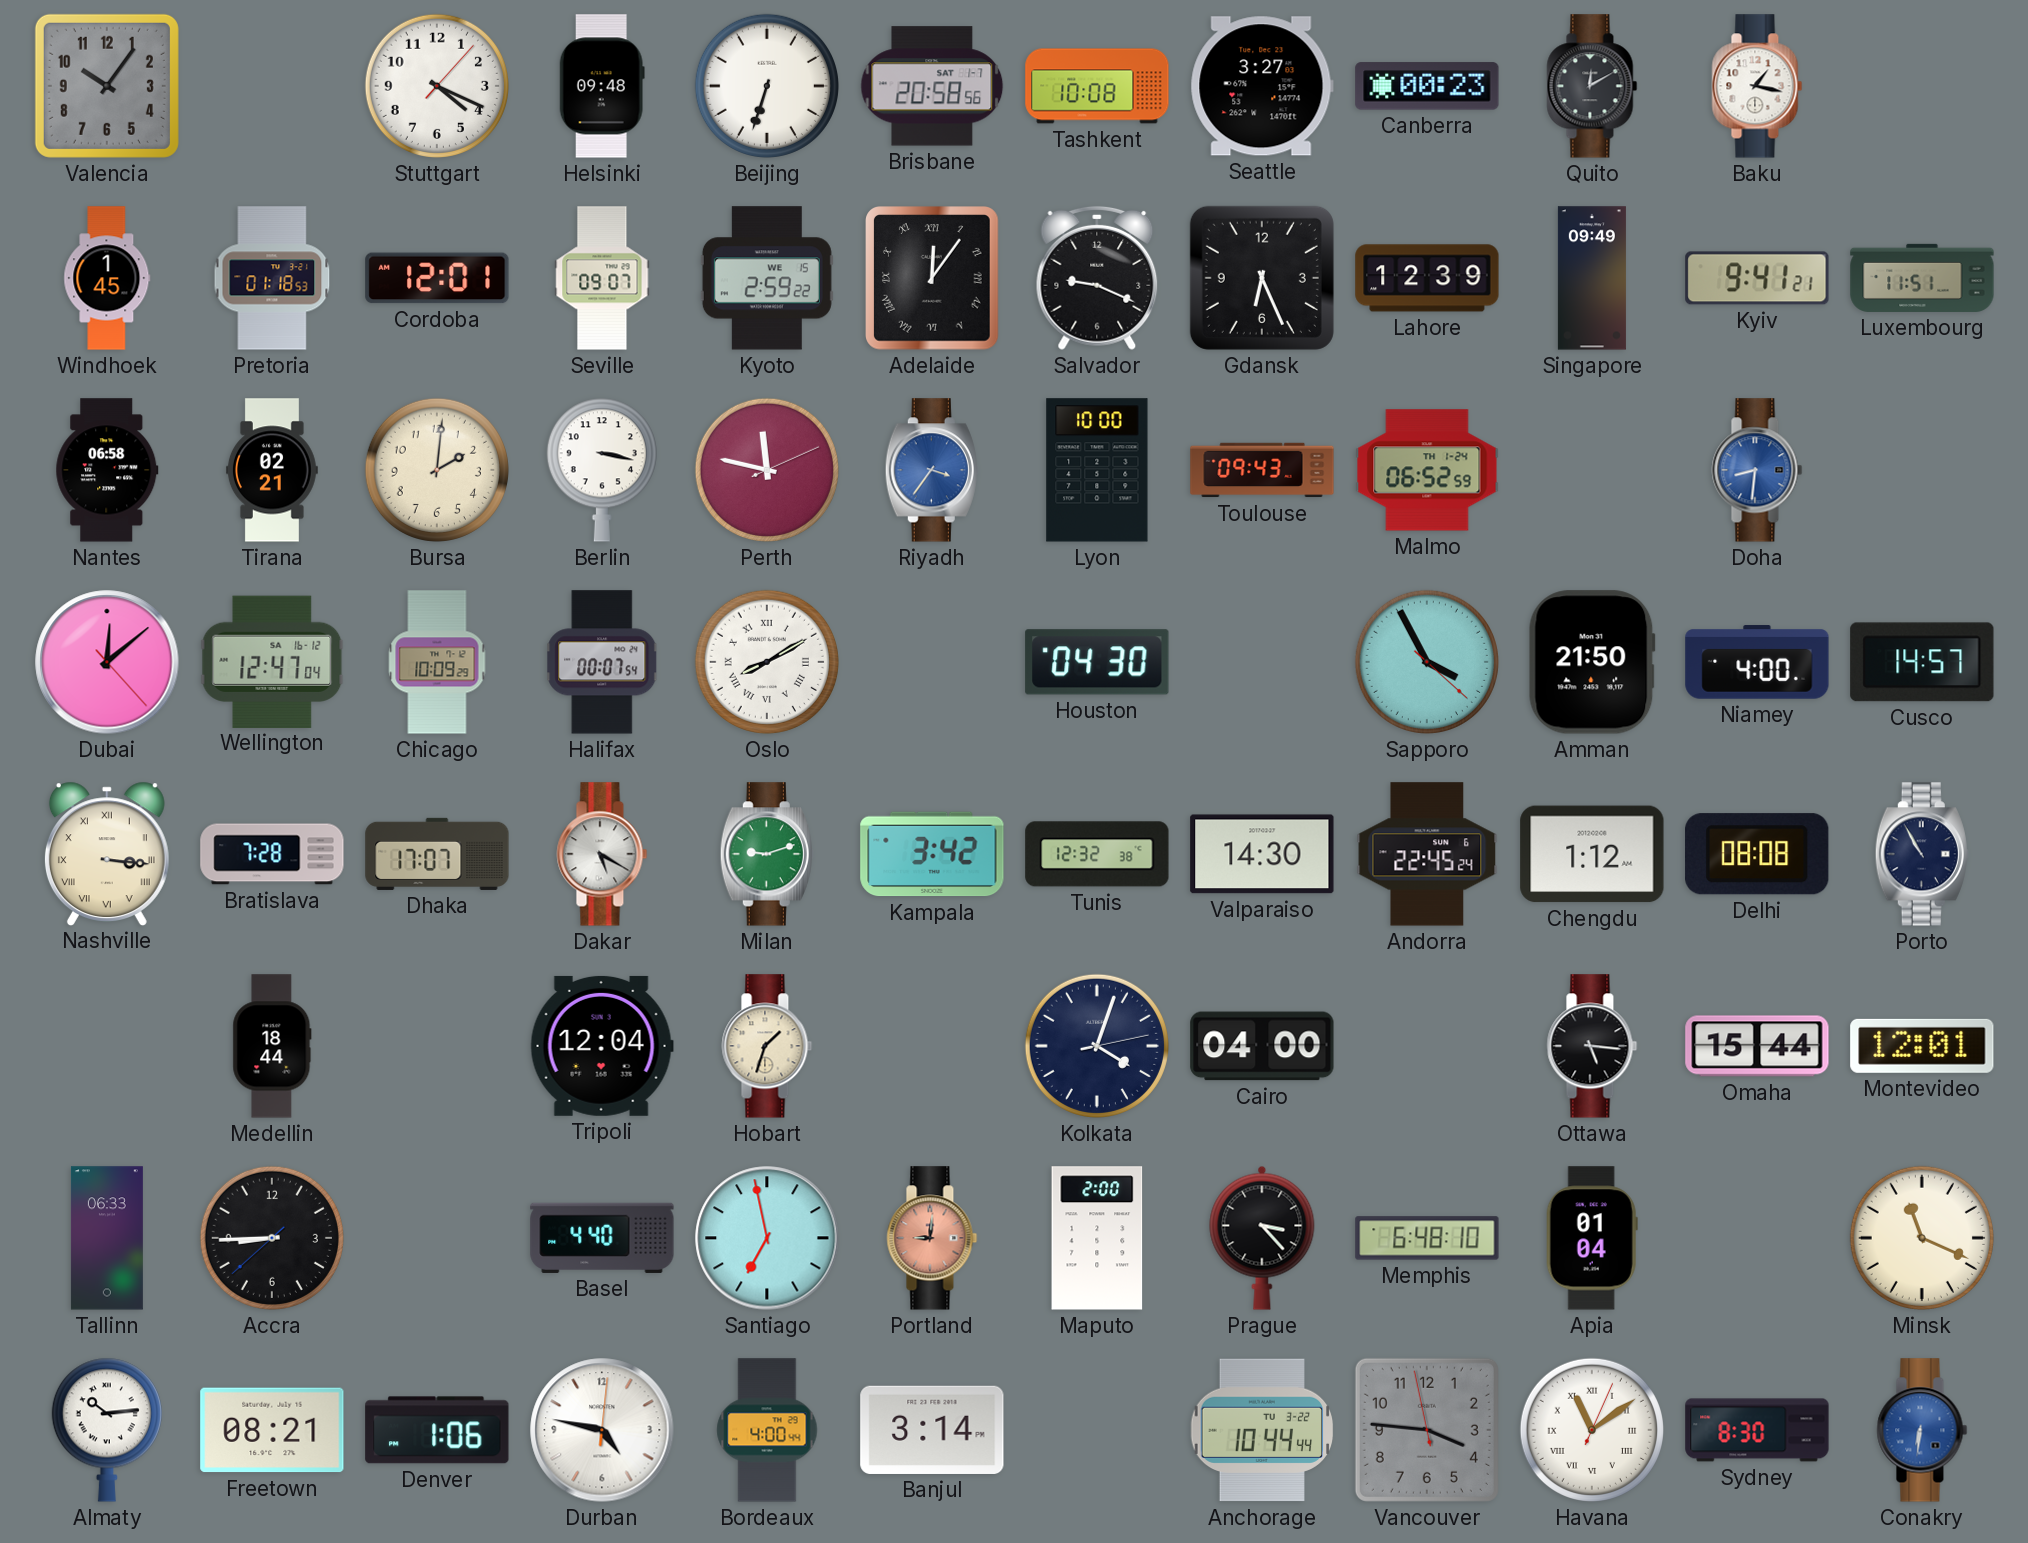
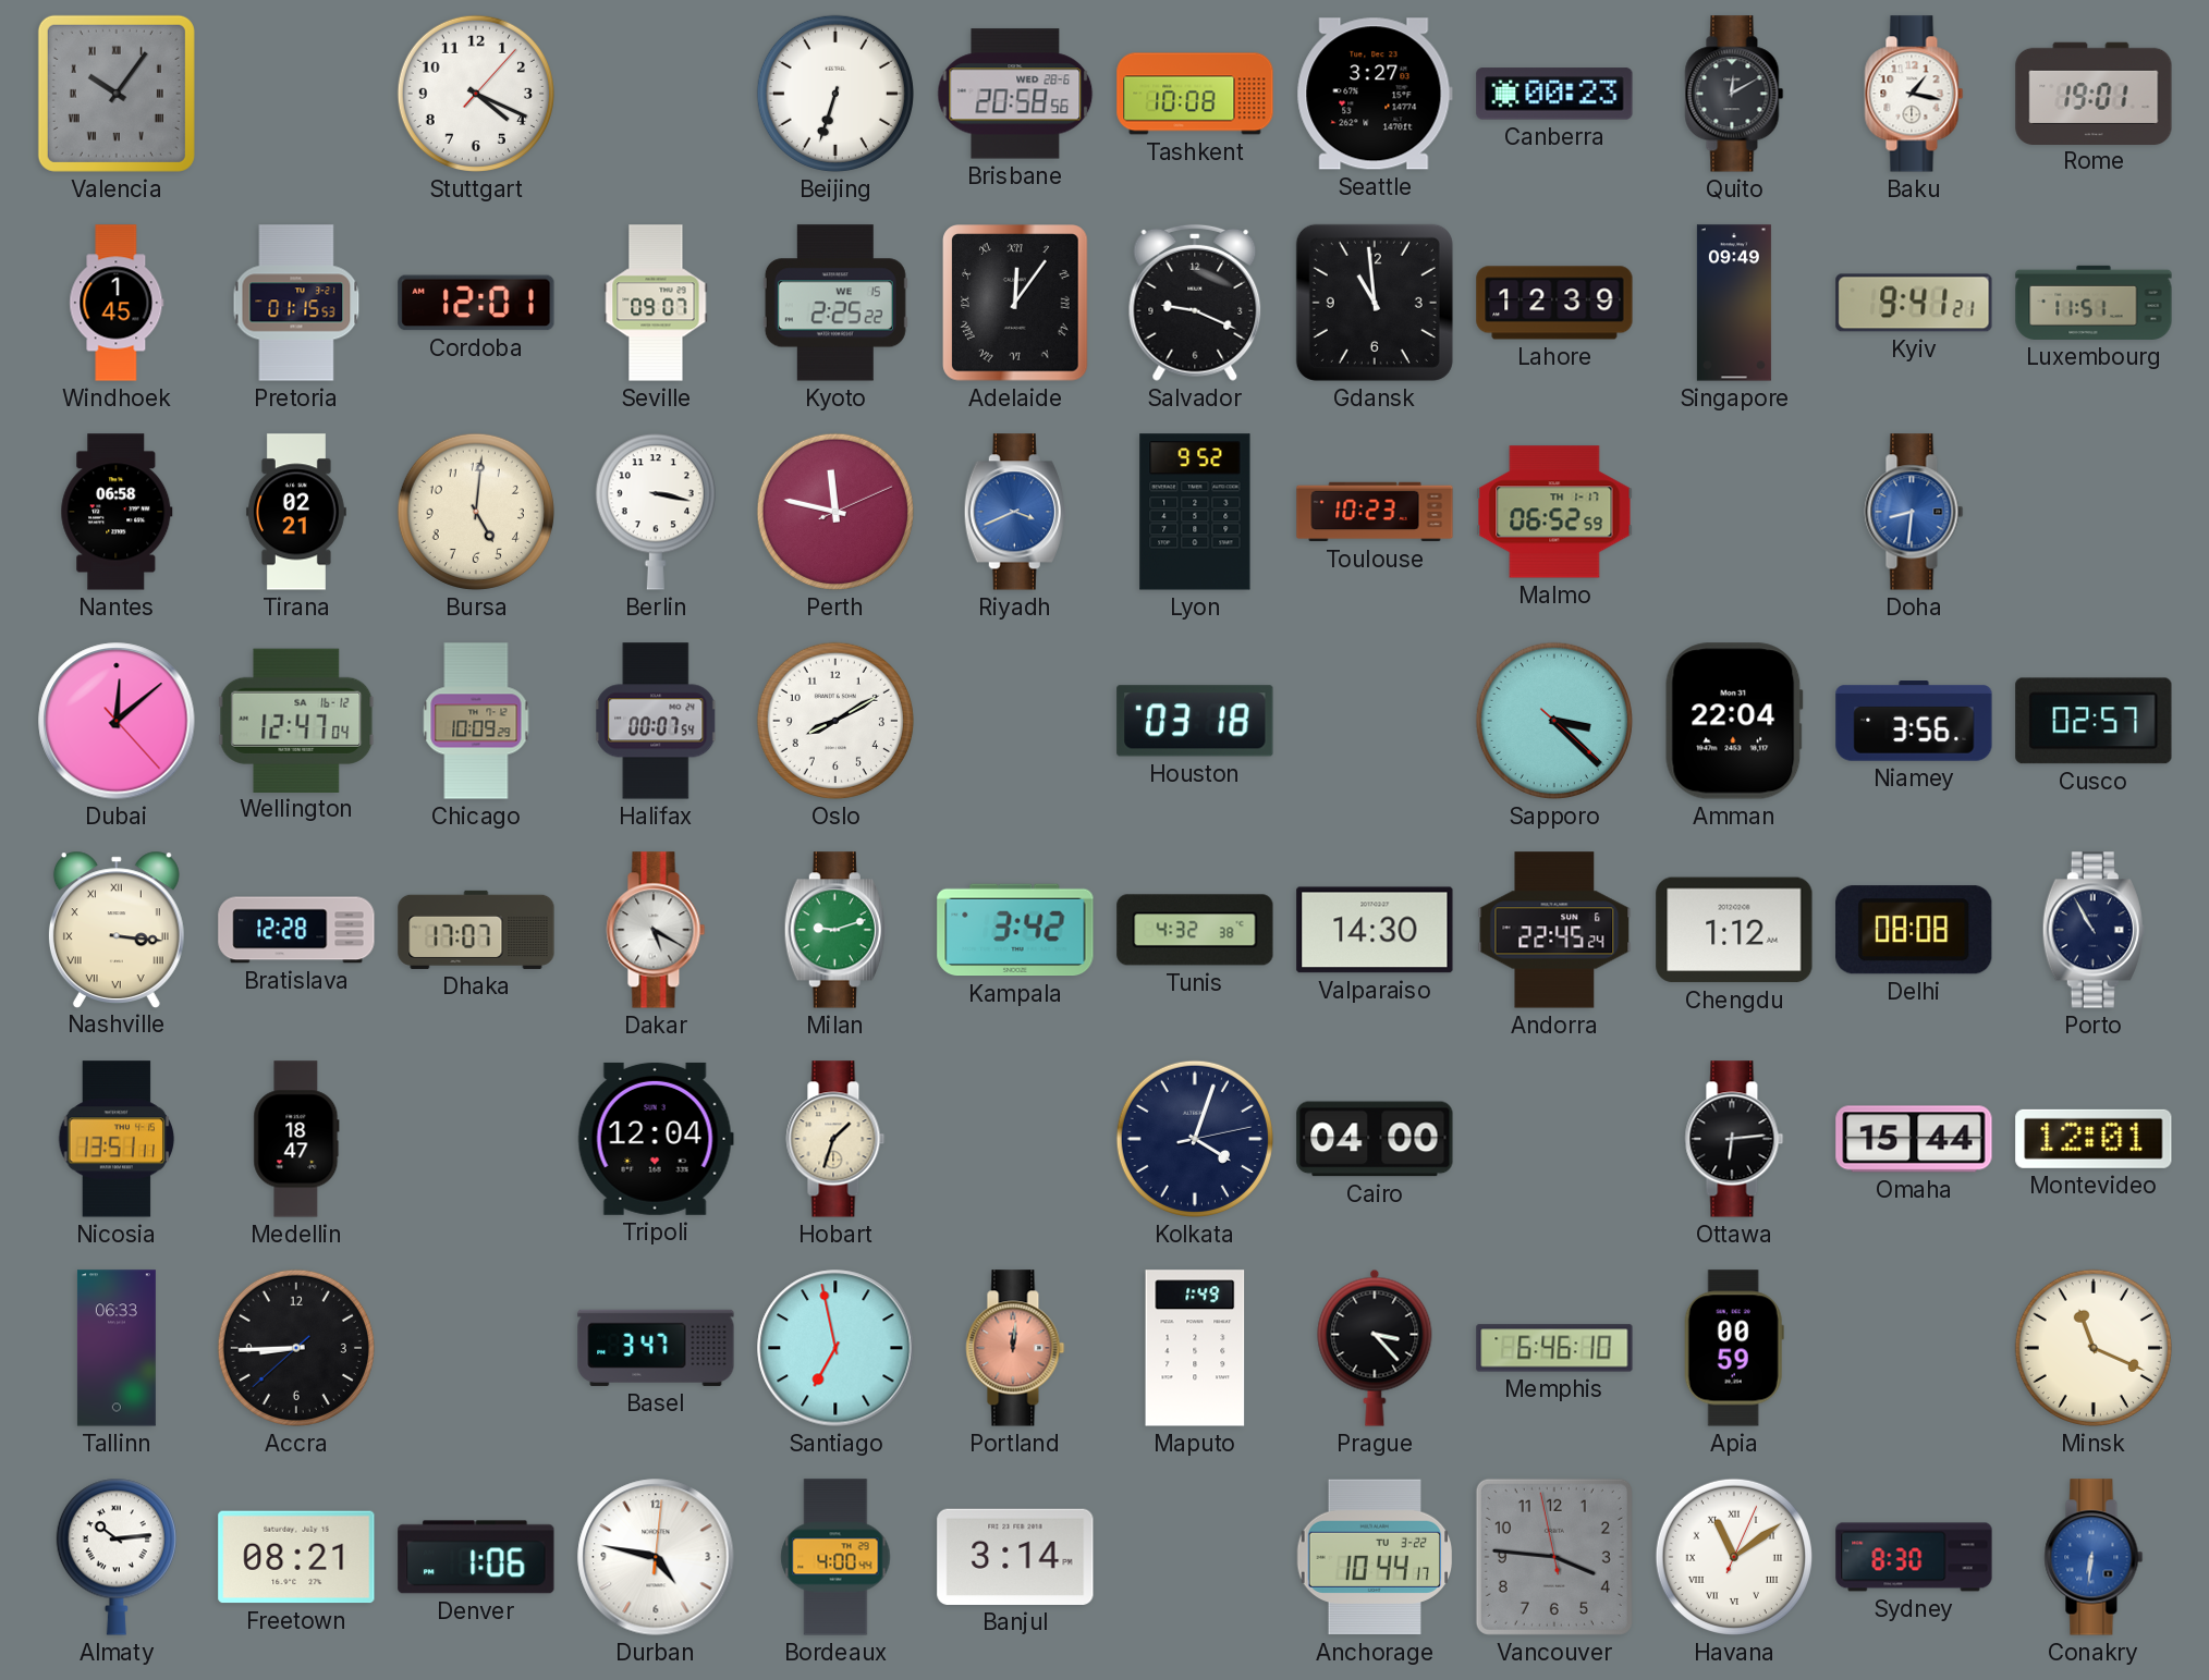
Valencia numerals: Arabic -> Roman (117, 94)
Helsinki: 09:48 -> none (602, 86)
Brisbane date: SAT 1-7 -> WED 28-6 (1015, 94)
Rome: none -> 19:01 (2094, 93)
Pretoria: 01:18 -> 01:15 (296, 303)
Kyoto: 2:59 -> 2:25 (835, 303)
Gdansk: 6:26 -> 10:59 (1375, 303)
Bursa: 2:01 -> 5:01 (476, 512)
Riyadh: 3:36 -> 3:41 (1015, 512)
Lyon: 10:00 -> 9:52 (1195, 512)
Toulouse: 09:43 -> 10:23 (1375, 512)
Malmo date: TH 1-24 -> TH 1-17 (1554, 512)
Oslo numerals: Roman -> Arabic (835, 721)
Houston: 04:30 -> 03:18 (1195, 721)
Sapporo: 3:55 -> 3:22 (1554, 721)
Amman: 21:50 -> 22:04 (1734, 721)
Niamey: 4:00 -> 3:56 (1914, 721)
Cusco: 14:57 -> 02:57 (2094, 721)
Bratislava: 7:28 -> 12:28 (296, 930)
Tunis: 12:32 -> 4:32 (1195, 930)
Nicosia: none -> 13:51 (117, 1139)
Medellin: 18:44 -> 18:47 (296, 1139)
Ottawa: 5:16 -> 6:14 (1734, 1139)
Basel: 4:40 -> 3:47 (656, 1348)
Portland: 9:01 -> 12:01 (1015, 1348)
Maputo: 2:00 -> 1:49 (1195, 1348)
Memphis: 6:48 -> 6:46 (1554, 1348)
Apia: 01:04 -> 00:59 (1734, 1348)
Anchorage: 10:44:44 -> 10:44:17 (1375, 1557)
